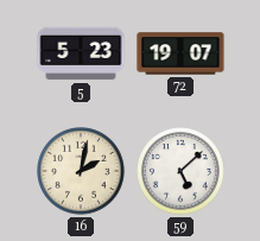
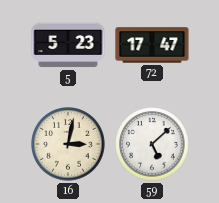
72: 19:07 -> 17:47 (152, 45)
16: 2:02 -> 3:02 (68, 144)
